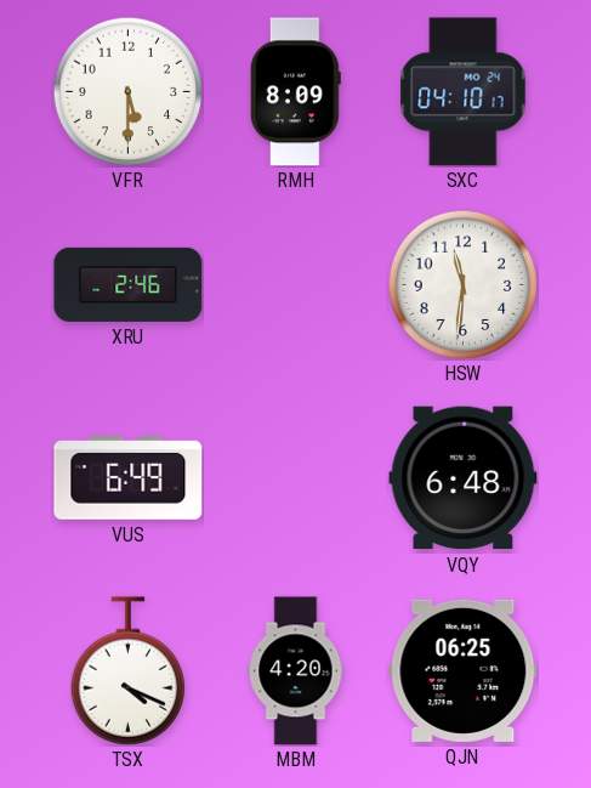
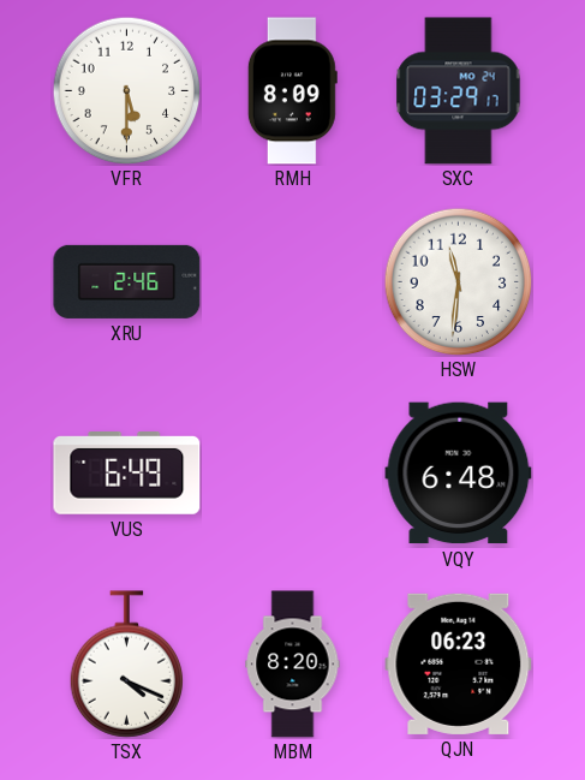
SXC: 04:10 -> 03:29 (459, 91)
MBM: 4:20 -> 8:20 (293, 665)
QJN: 06:25 -> 06:23 (459, 663)
